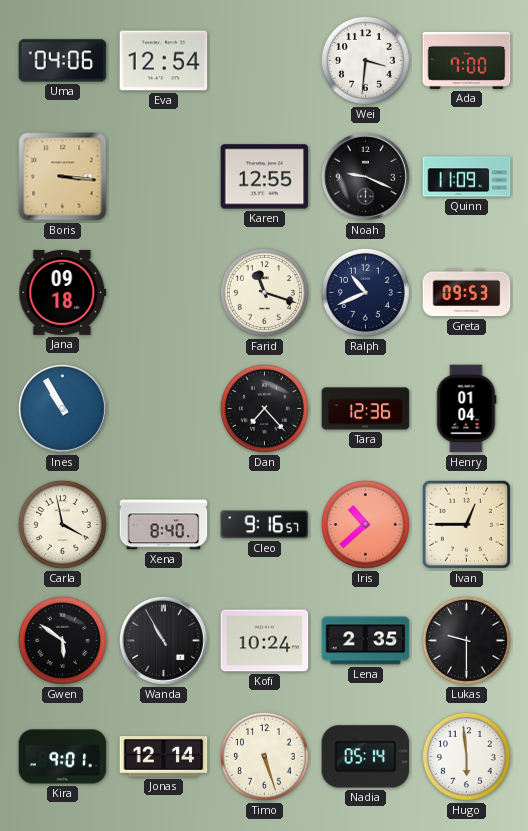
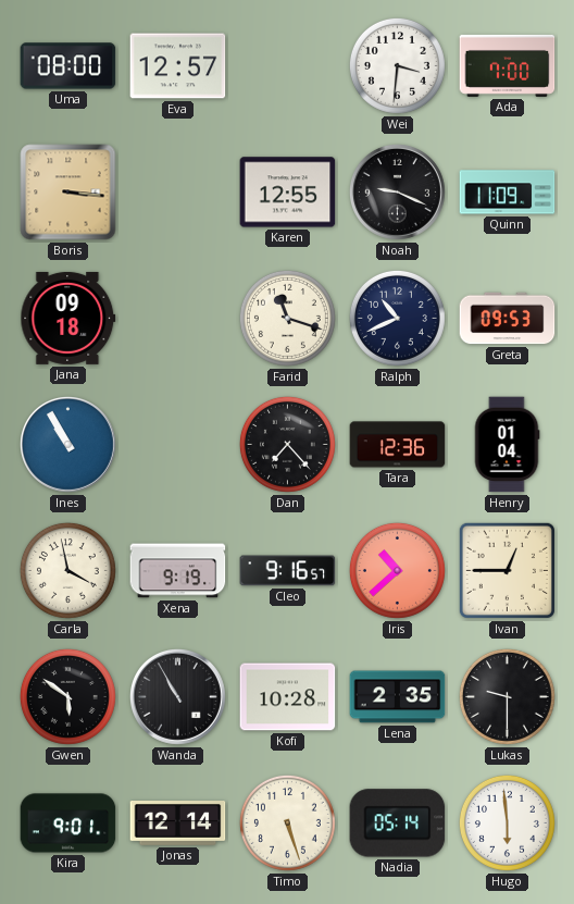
Uma: 04:06 -> 08:00 (68, 66)
Eva: 12:54 -> 12:57 (178, 66)
Xena: 8:40 -> 9:19 (178, 571)
Kofi: 10:24 -> 10:28 (288, 697)
